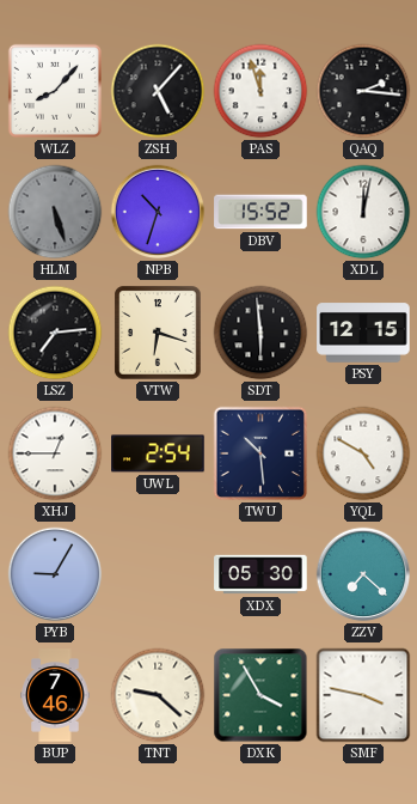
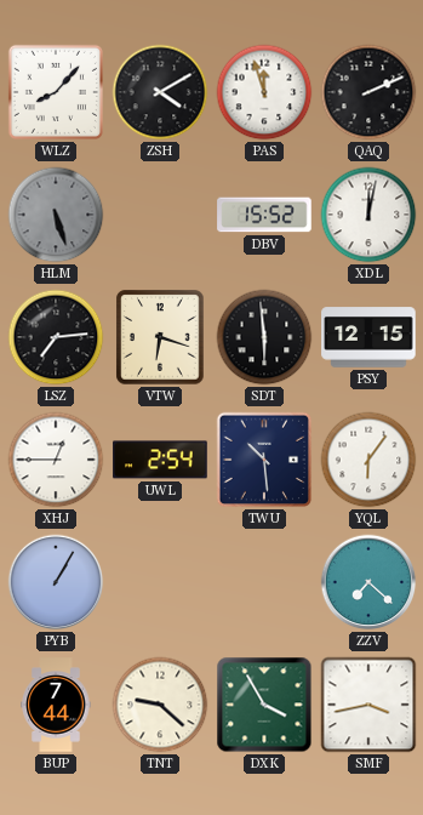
ZSH: 5:07 -> 4:10 (160, 92)
QAQ: 2:16 -> 2:11 (368, 92)
NPB: 10:33 -> none (158, 212)
YQL: 4:50 -> 6:06 (368, 460)
PYB: 9:05 -> 1:05 (56, 582)
XDX: 05:30 -> none (260, 574)
BUP: 7:46 -> 7:44 (56, 705)
SMF: 3:47 -> 3:43 (368, 705)
